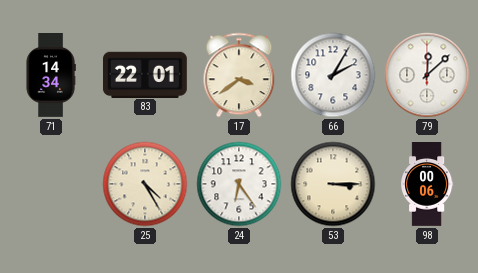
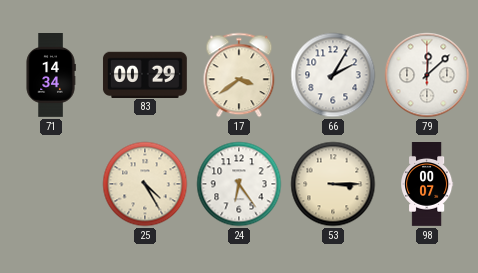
83: 22:01 -> 00:29 (145, 74)
98: 00:06 -> 00:07 (427, 185)
